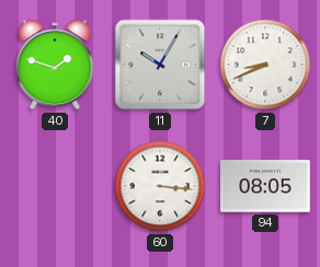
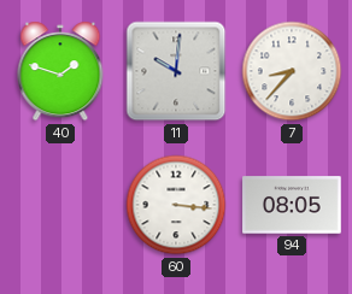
11: 10:05 -> 10:01 (176, 71)
7: 8:41 -> 8:37 (292, 71)
